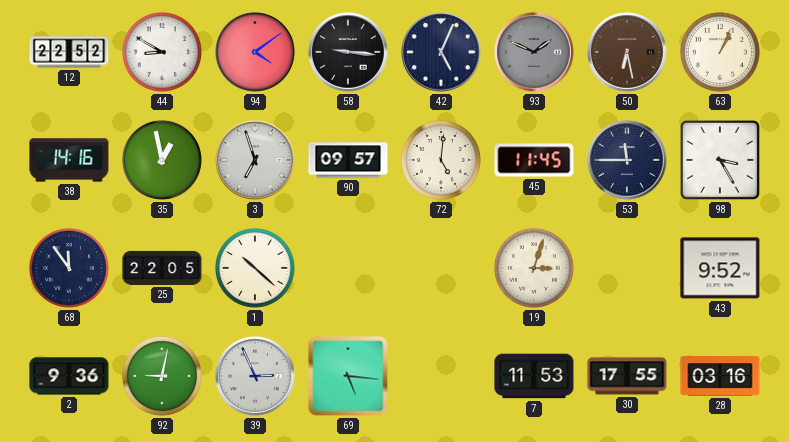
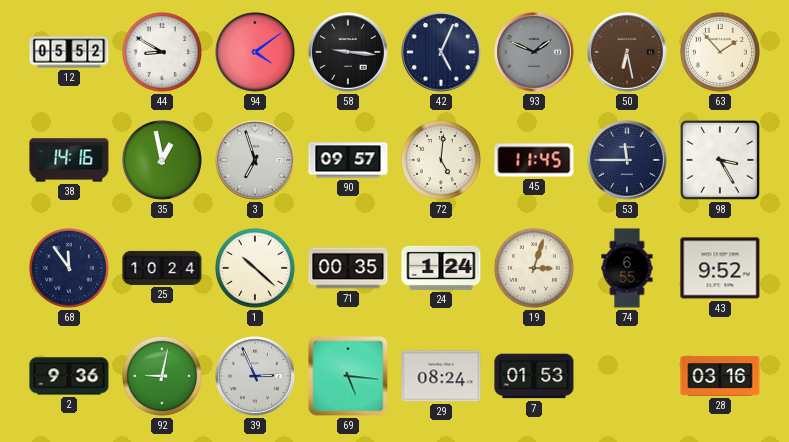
12: 22:52 -> 05:52 (69, 52)
63: 1:04 -> 1:53 (720, 52)
25: 22:05 -> 10:24 (162, 268)
71: none -> 00:35 (348, 268)
24: none -> 1:24 (441, 268)
74: none -> 6:55 (627, 268)
29: none -> 08:24 (441, 376)
7: 11:53 -> 01:53 (534, 376)
30: 17:55 -> none (627, 376)
